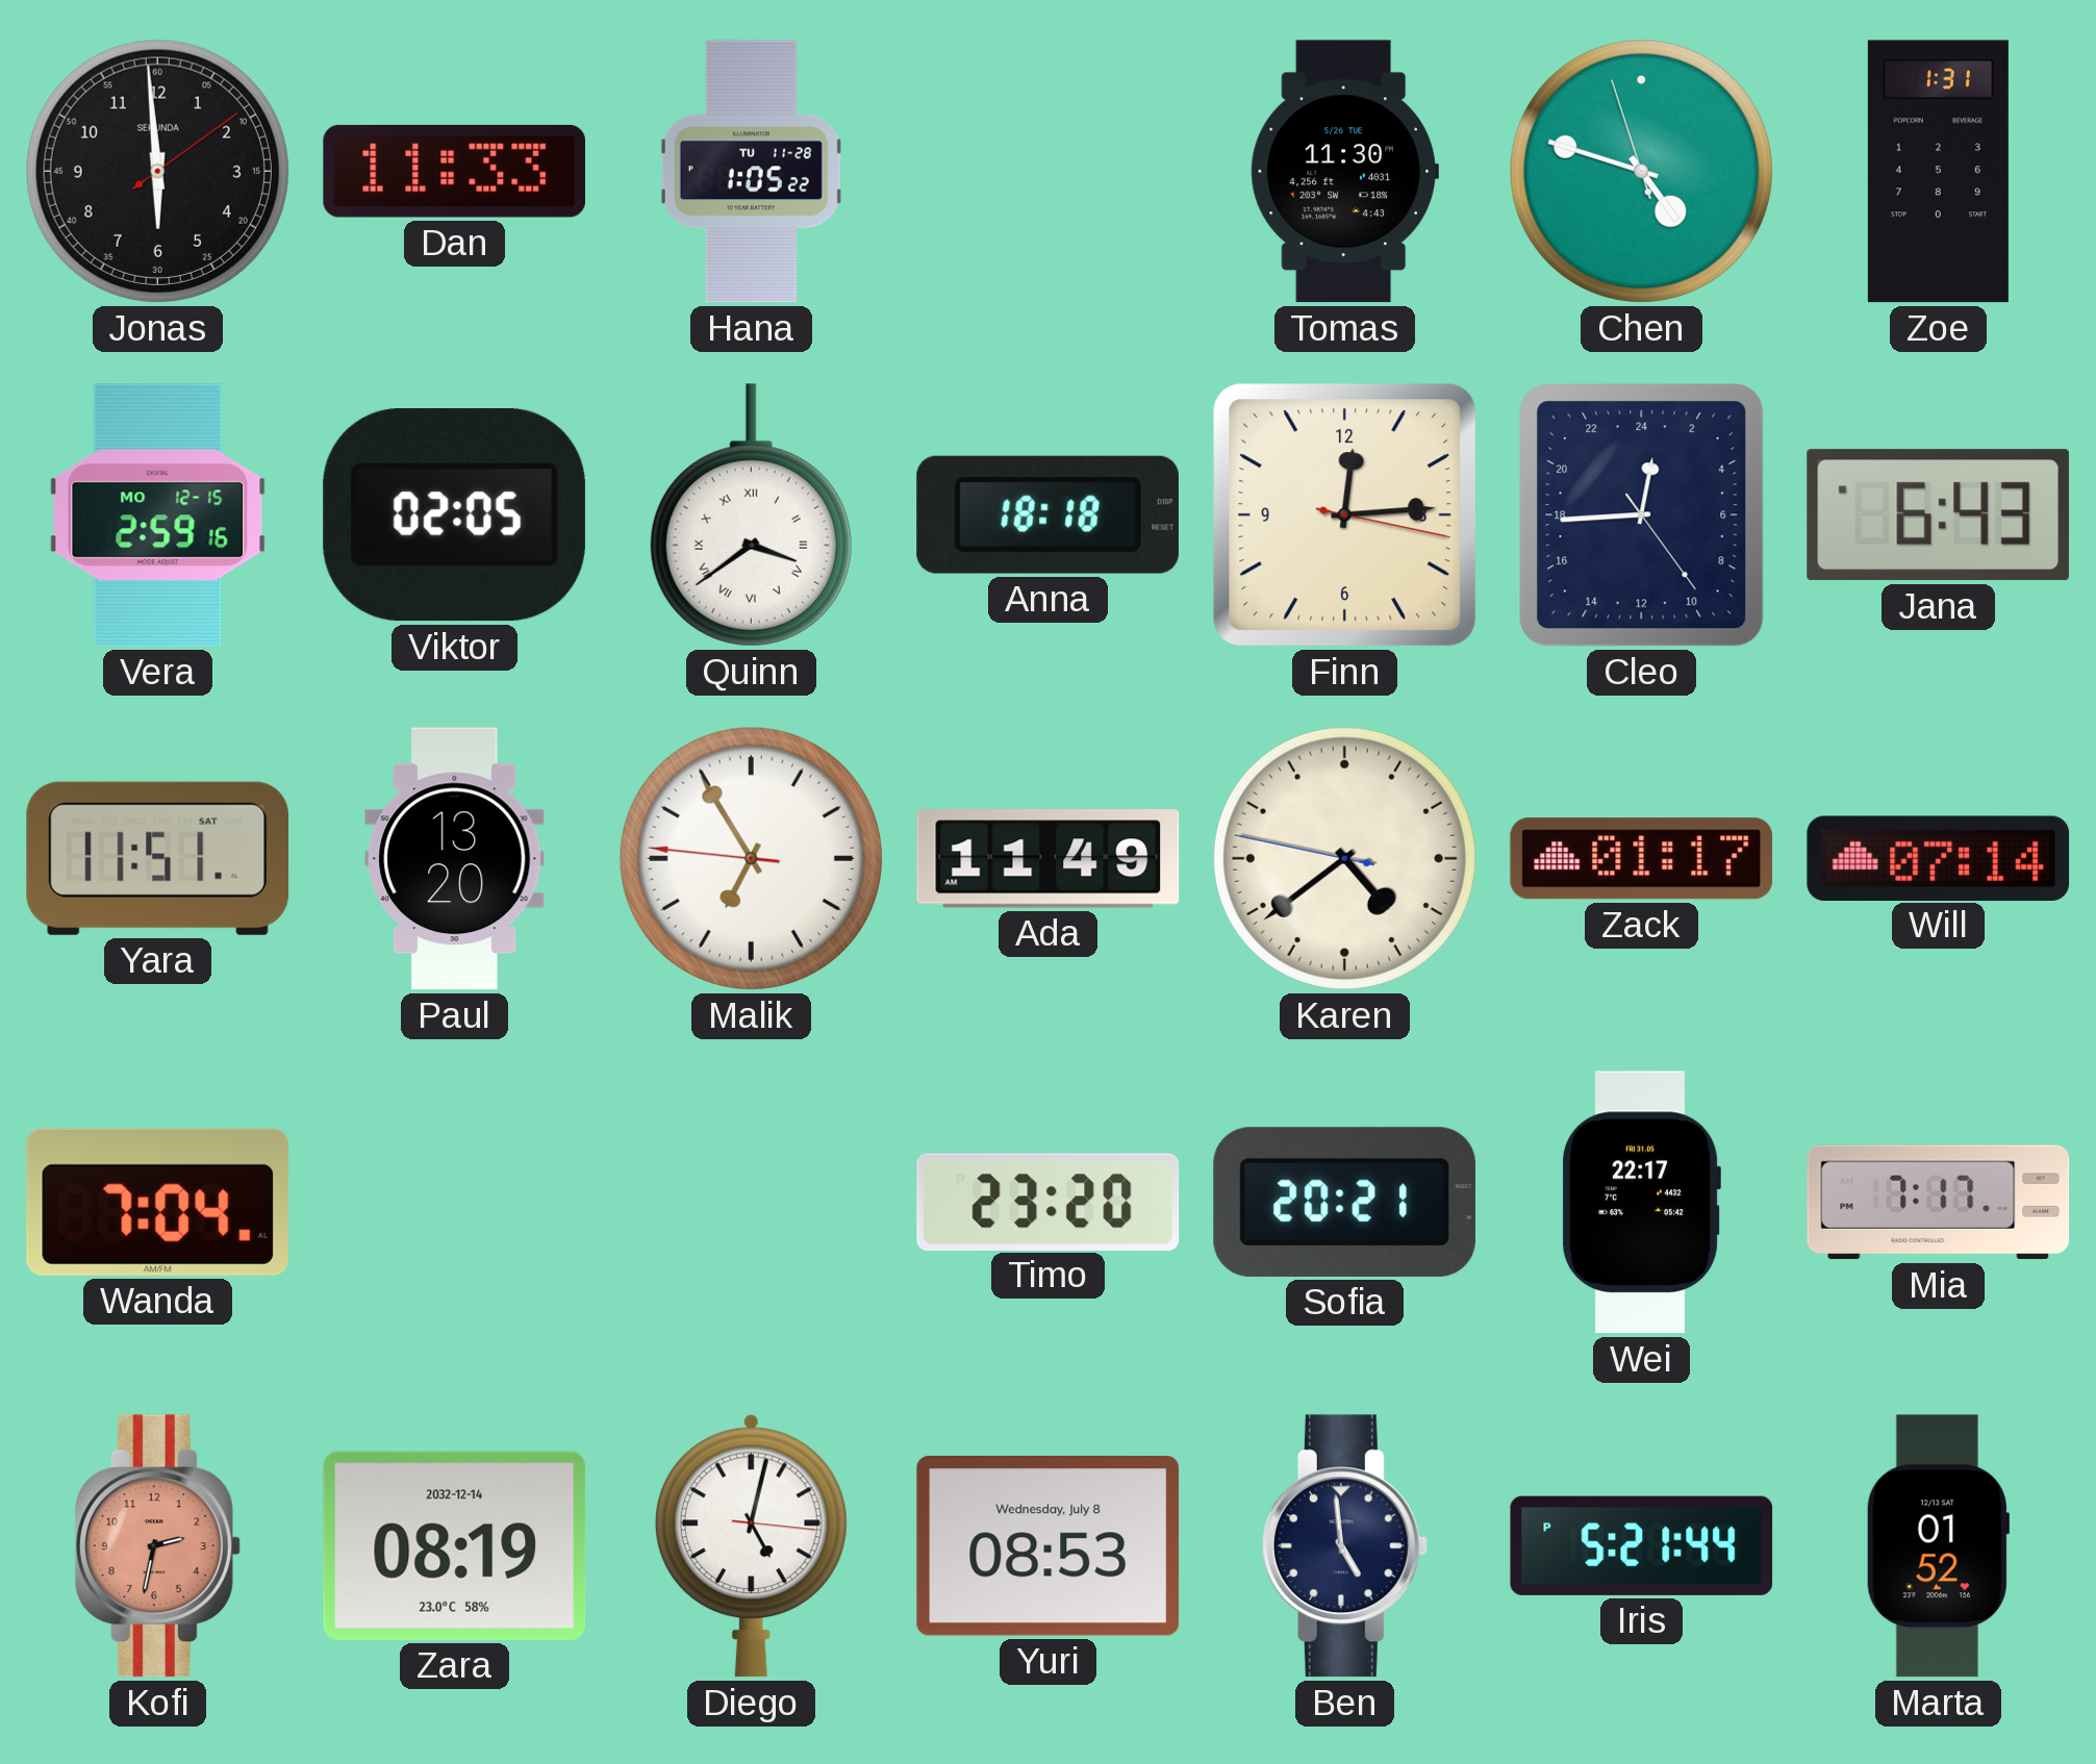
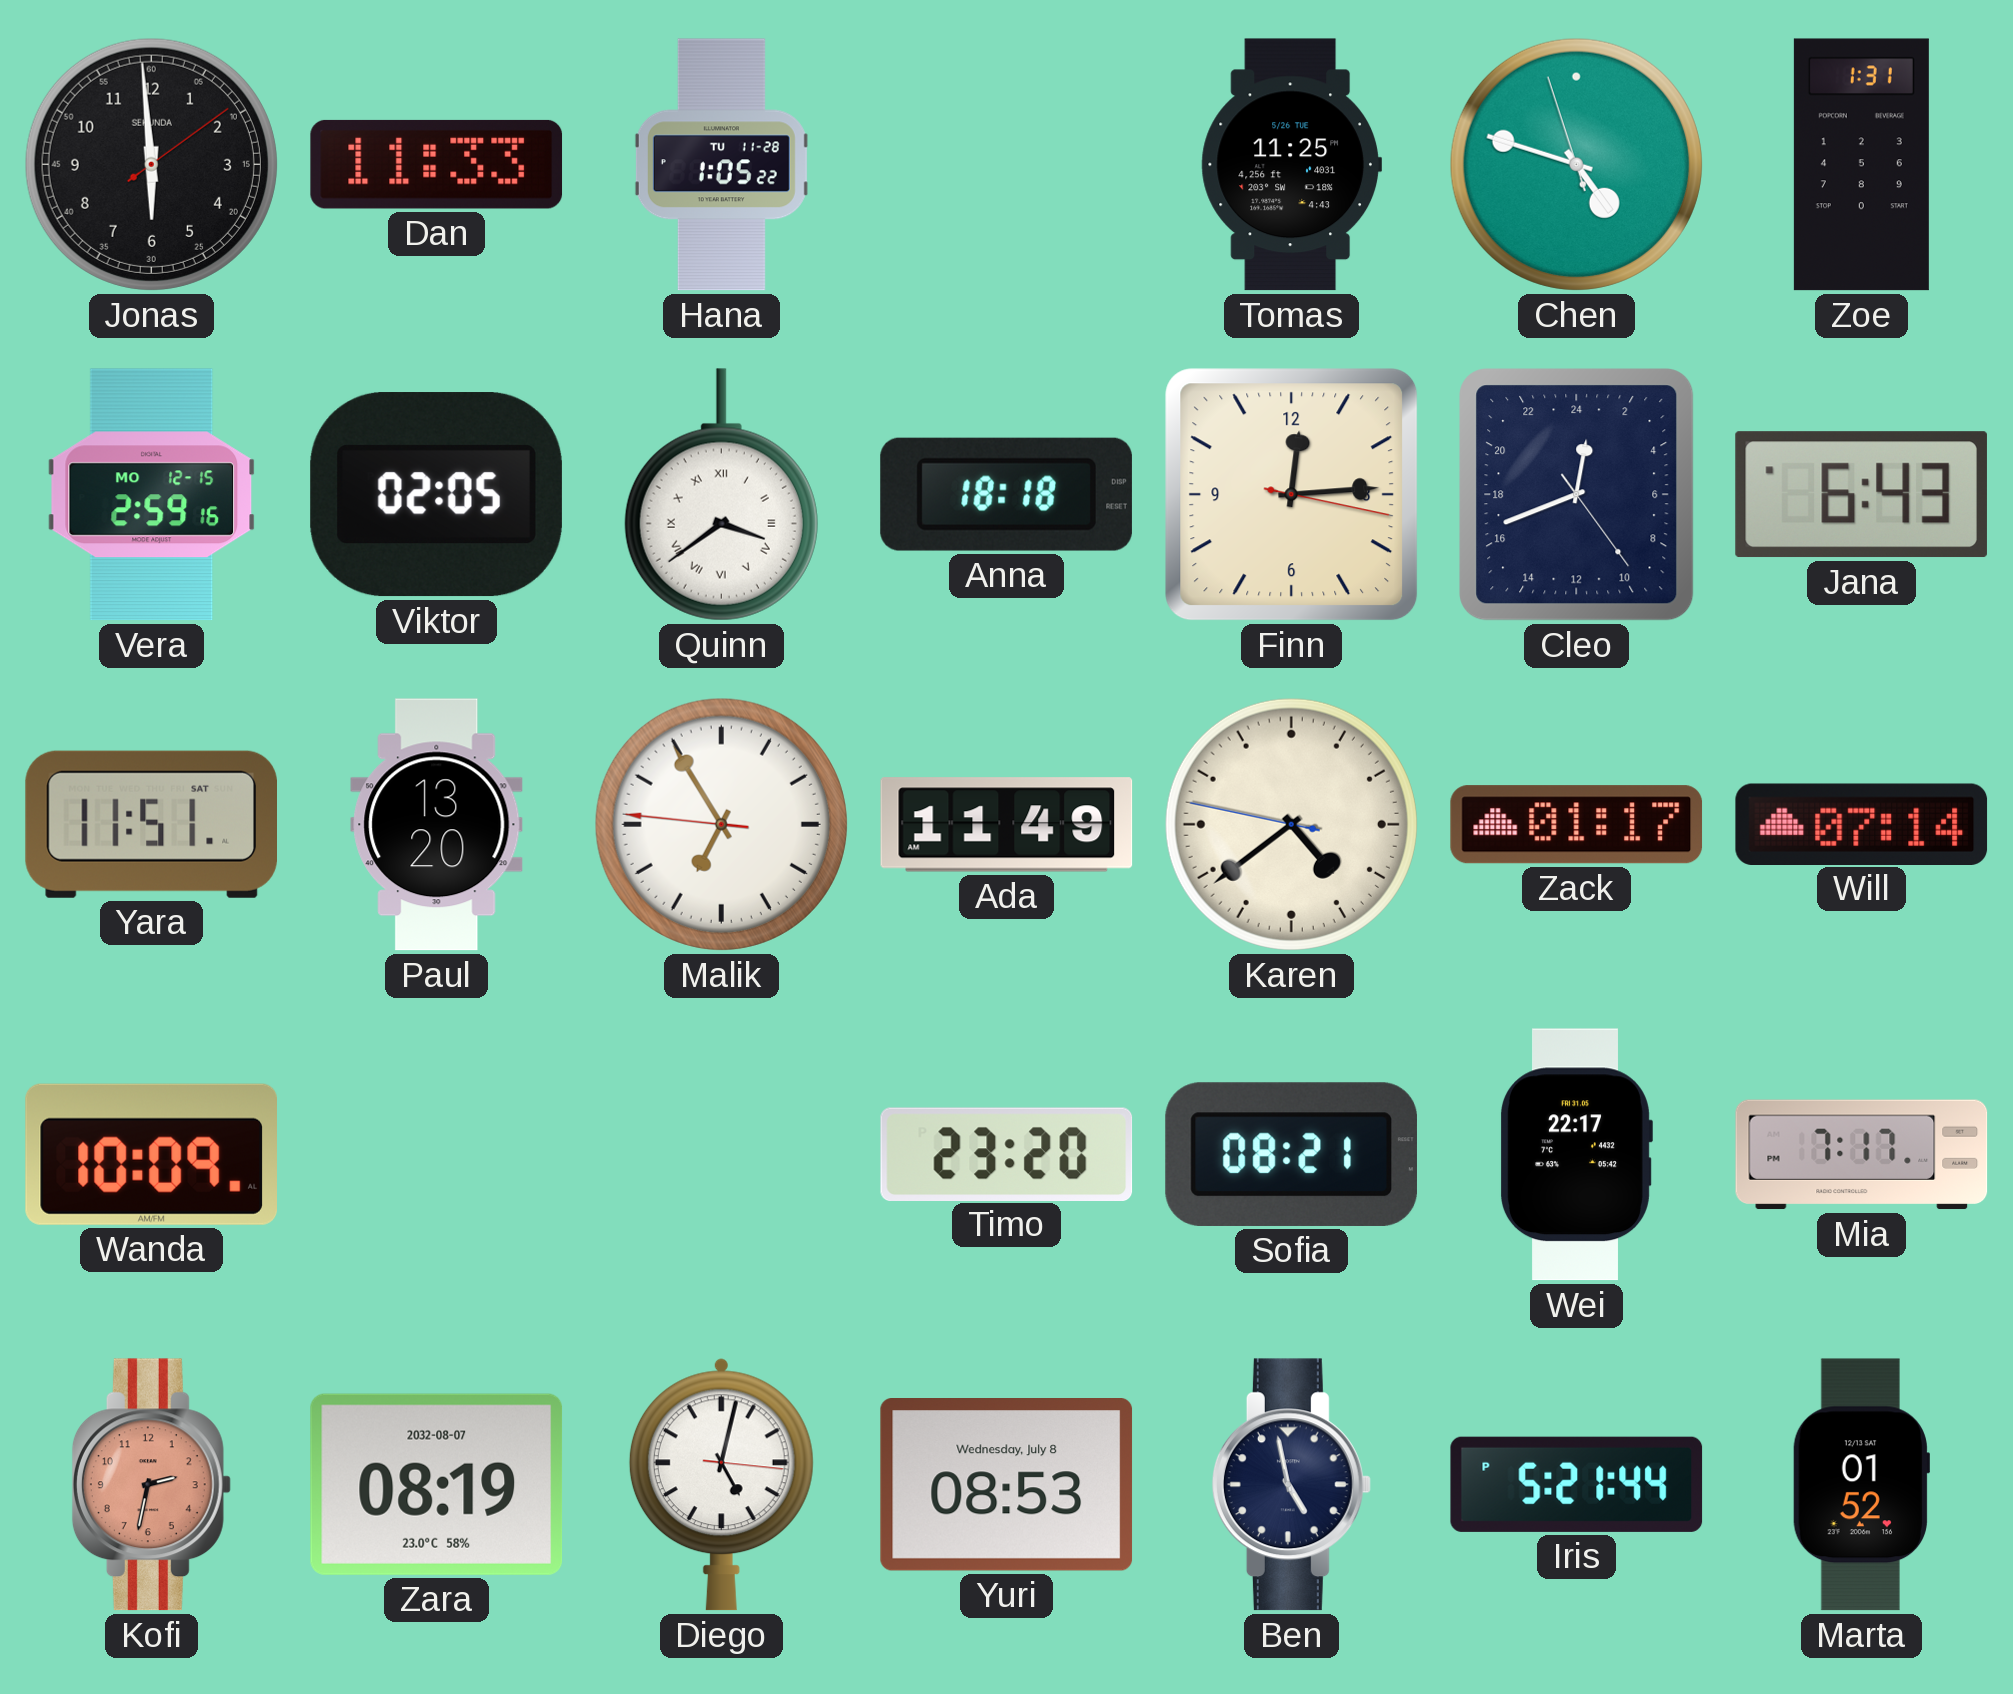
Tomas: 11:30 -> 11:25 (1291, 165)
Cleo: 0:44 -> 0:41 (1577, 495)
Wanda: 7:04 -> 10:09 (151, 1154)
Sofia: 20:21 -> 08:21 (1291, 1154)
Zara date: 2032-12-14 -> 2032-08-07 (436, 1484)
Ben: 4:59 -> 4:58 (1291, 1485)
